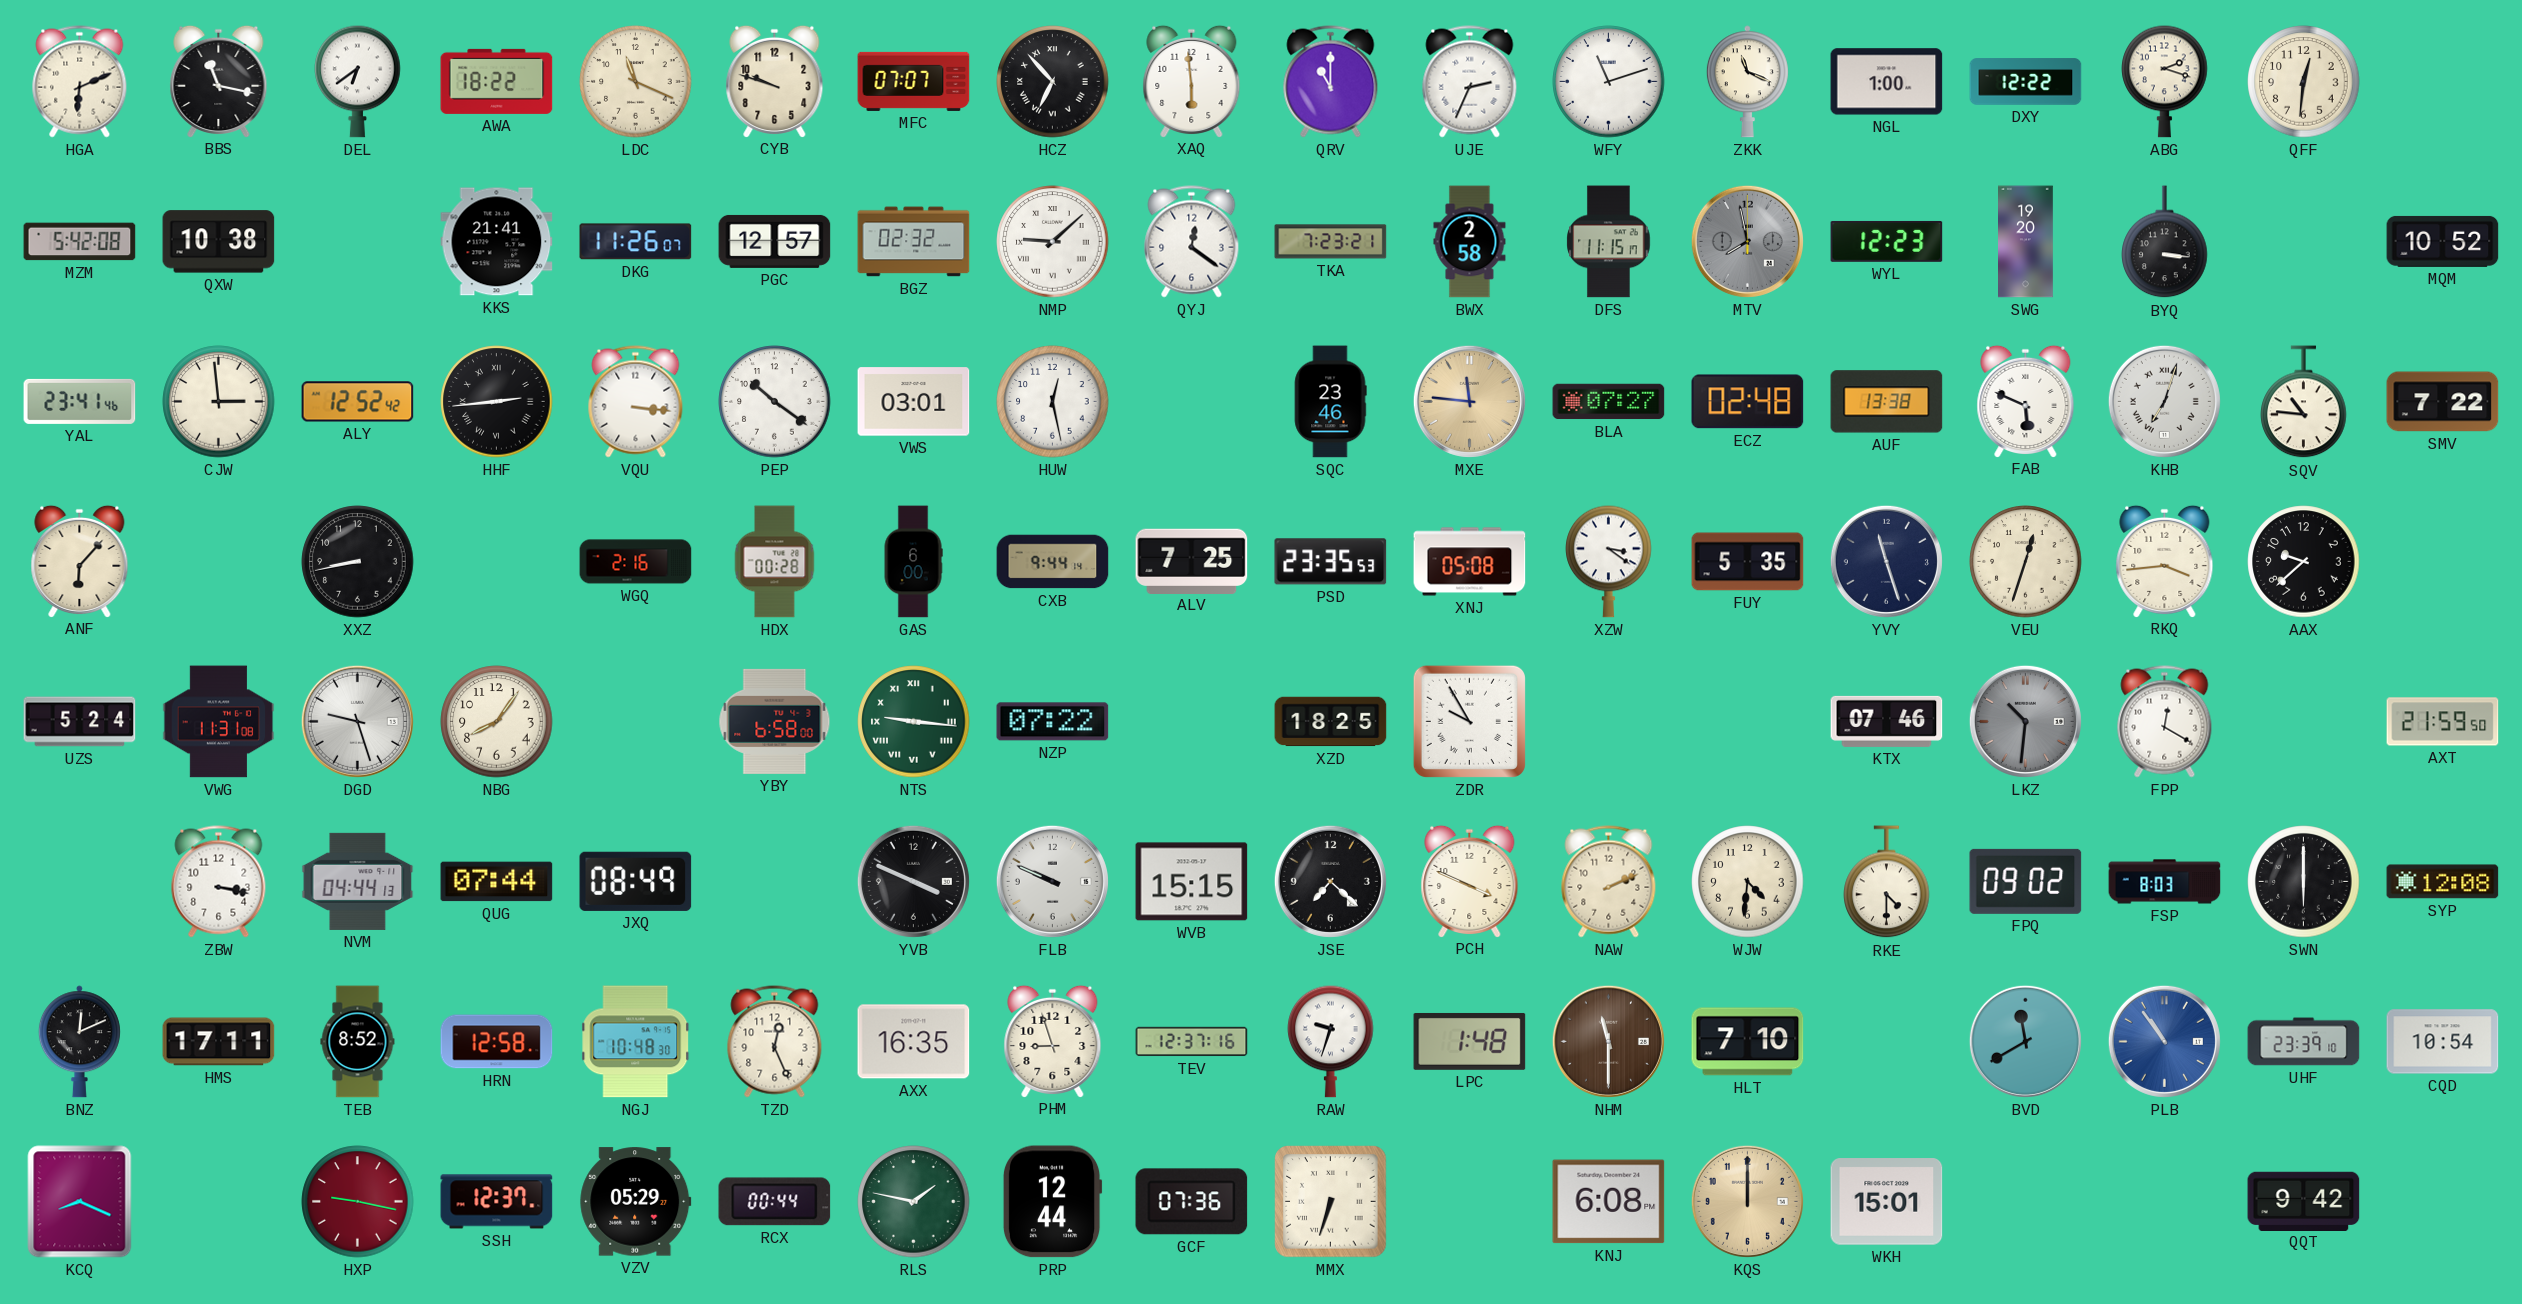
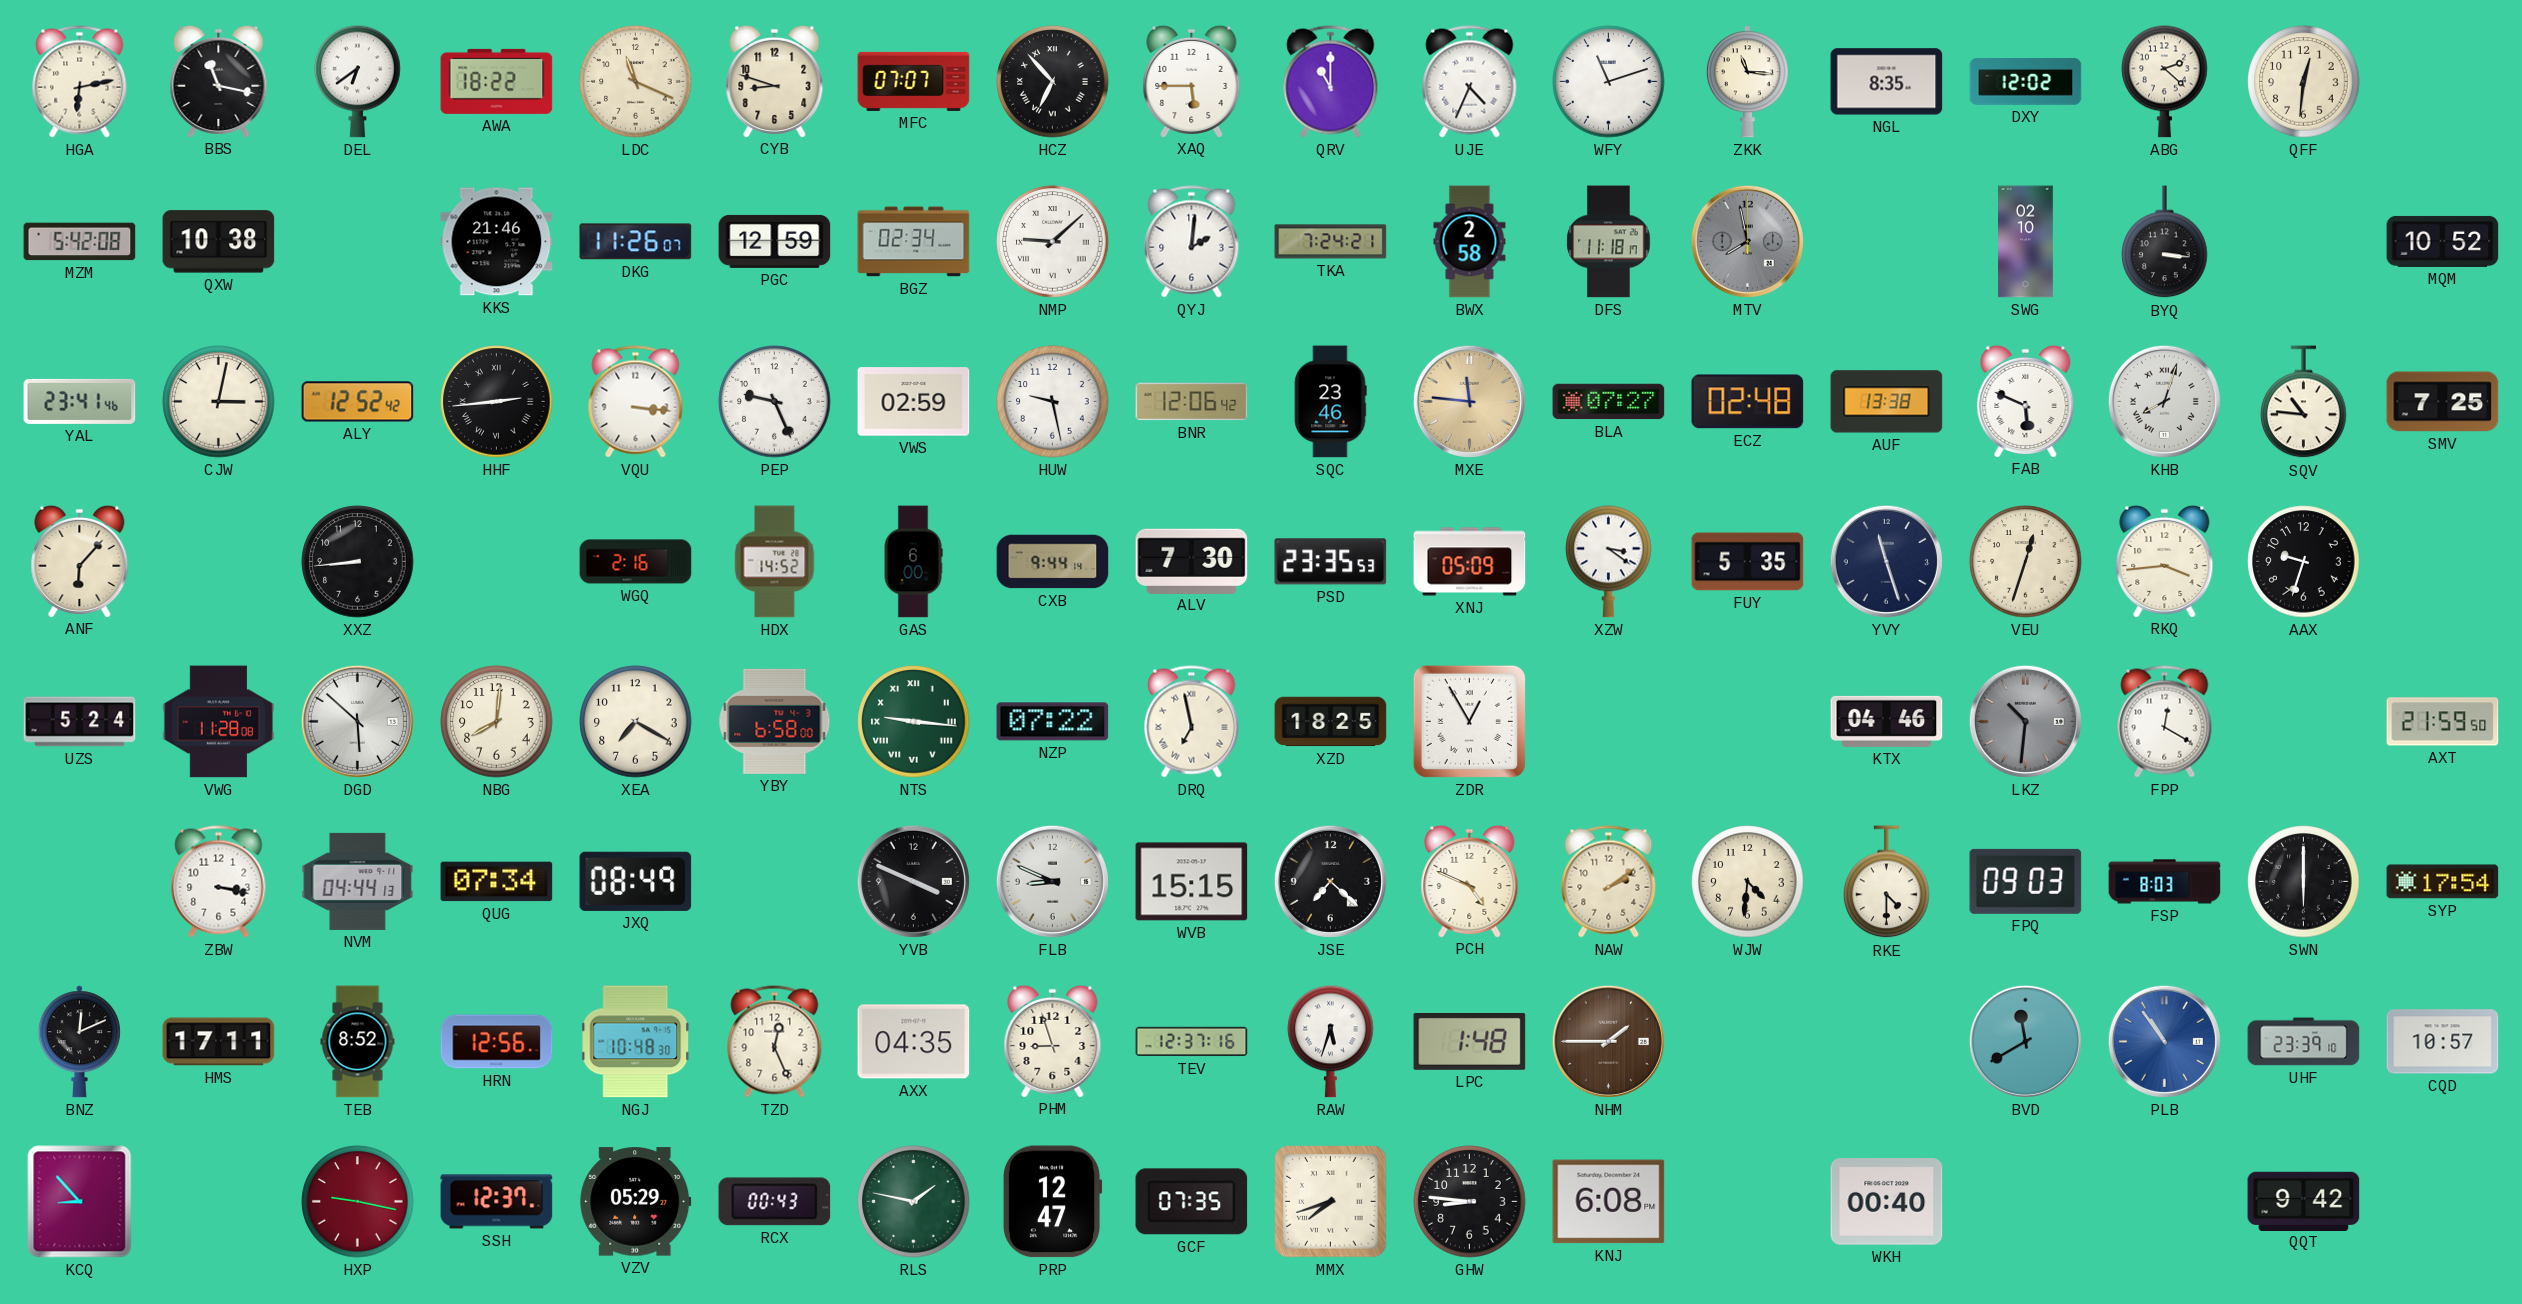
HGA: 6:11 -> 6:13 (80, 82)
CYB: 9:48 -> 8:48 (775, 81)
XAQ: 5:59 -> 5:45 (1192, 81)
UJE: 2:34 -> 4:34 (1470, 82)
ZKK: 11:19 -> 11:16 (1747, 82)
NGL: 1:00 -> 8:35 (1887, 82)
DXY: 12:22 -> 12:02 (2026, 82)
ABG: 2:18 -> 2:22 (2165, 81)
KKS: 21:41 -> 21:46 (497, 242)
PGC: 12:57 -> 12:59 (775, 241)
BGZ: 02:32 -> 02:34 (914, 242)
QYJ: 12:21 -> 2:01 (1192, 242)
TKA: 7:23 -> 7:24 (1331, 242)
DFS: 11:15 -> 11:18 (1609, 242)
WYL: 12:23 -> none (1887, 241)
SWG: 19:20 -> 02:10 (2026, 242)
CJW: 2:59 -> 3:02 (219, 402)
PEP: 10:21 -> 9:26 (775, 402)
VWS: 03:01 -> 02:59 (914, 402)
HUW: 12:28 -> 9:28 (1053, 402)
BNR: none -> 12:06 (1192, 402)
KHB: 7:03 -> 8:03 (2164, 401)
SMV: 7:22 -> 7:25 (2443, 402)
XXZ: 8:43 -> 8:44 (358, 562)
HDX: 00:28 -> 14:52 (775, 562)
ALV: 7:25 -> 7:30 (1192, 561)
XNJ: 05:08 -> 05:09 (1470, 562)
AAX: 9:38 -> 9:33 (2304, 562)
VWG: 11:31 -> 11:28 (219, 722)
DGD: 9:27 -> 5:52 (357, 721)
NBG: 8:06 -> 8:01 (497, 722)
XEA: none -> 7:20 (636, 722)
DRQ: none -> 6:58 (1192, 722)
ZDR: 9:55 -> 12:55 (1469, 721)
KTX: 07:46 -> 04:46 (1887, 721)
QUG: 07:44 -> 07:34 (497, 882)
FLB: 9:49 -> 8:49 (1052, 881)
PCH: 3:49 -> 4:49 (1470, 881)
NAW: 2:11 -> 2:09 (1609, 882)
FPQ: 09:02 -> 09:03 (2026, 881)
SYP: 12:08 -> 17:54 (2443, 882)
HRN: 12:58 -> 12:56 (497, 1042)
AXX: 16:35 -> 04:35 (914, 1042)
RAW: 9:33 -> 5:33 (1331, 1041)
NHM: 11:30 -> 1:45 (1608, 1041)
HLT: 7:10 -> none (1748, 1042)
CQD: 10:54 -> 10:57 (2443, 1042)
KCQ: 8:19 -> 8:53 (80, 1202)
RCX: 00:44 -> 00:43 (775, 1202)
PRP: 12:44 -> 12:47 (1052, 1202)
GCF: 07:36 -> 07:35 (1192, 1202)
MMX: 6:33 -> 7:42 (1331, 1202)
GHW: none -> 8:46 (1470, 1202)
KQS: 12:00 -> none (1747, 1201)
WKH: 15:01 -> 00:40 (1887, 1202)
